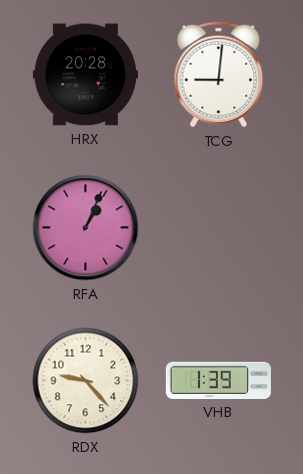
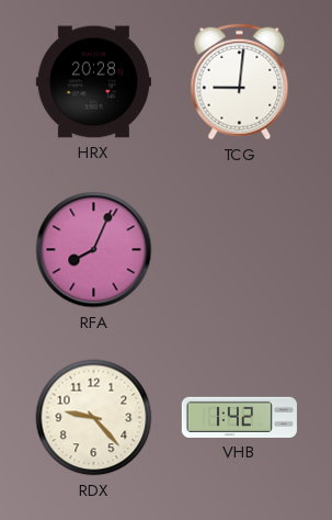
RFA: 1:04 -> 8:04 (94, 250)
VHB: 1:39 -> 1:42 (239, 417)
